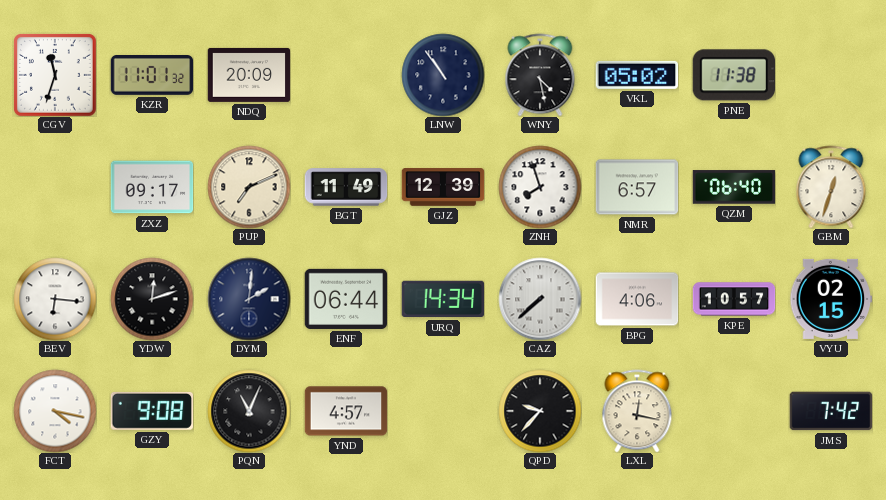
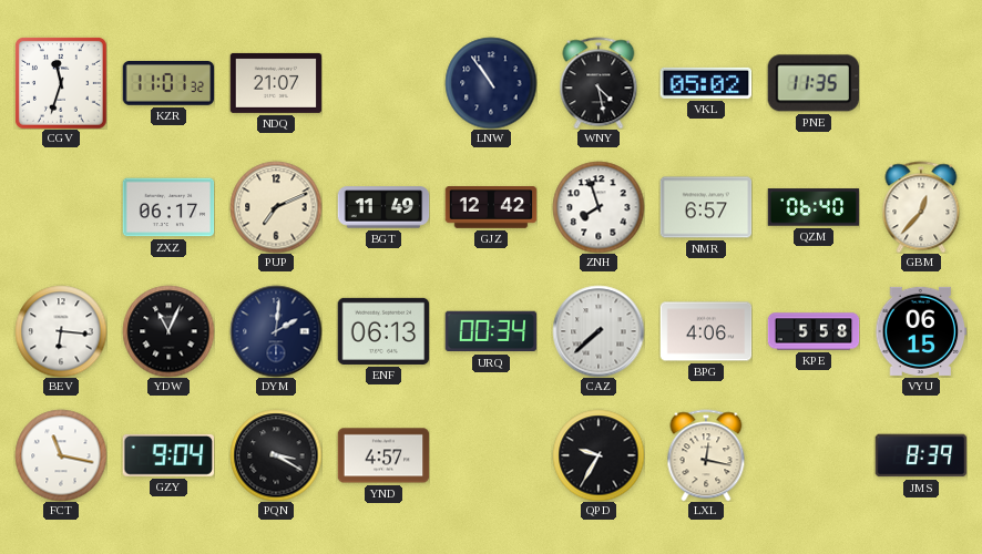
NDQ: 20:09 -> 21:07 (276, 83)
PNE: 11:38 -> 11:35 (812, 83)
ZXZ: 09:17 -> 06:17 (168, 207)
GJZ: 12:39 -> 12:42 (491, 207)
GBM: 12:33 -> 12:37 (921, 207)
YDW: 12:12 -> 11:04 (168, 331)
ENF: 06:44 -> 06:13 (383, 331)
URQ: 14:34 -> 00:34 (491, 331)
KPE: 10:57 -> 5:58 (814, 331)
VYU: 02:15 -> 06:15 (921, 331)
FCT: 4:17 -> 11:17 (61, 455)
GZY: 9:08 -> 9:04 (167, 455)
PQN: 11:04 -> 3:20 (276, 455)
QPD: 9:37 -> 9:35 (599, 455)
JMS: 7:42 -> 8:39 (921, 455)
